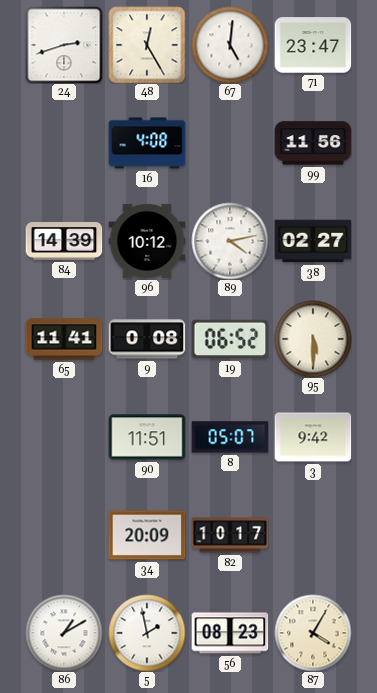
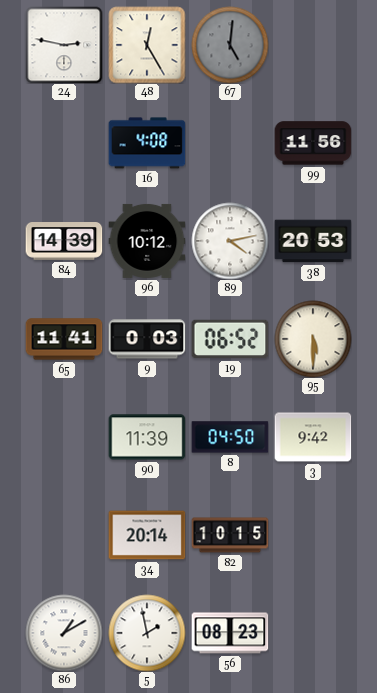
24: 2:42 -> 2:47 (64, 45)
67 dial: white -> grey (230, 45)
71: 23:47 -> none (313, 45)
38: 02:27 -> 20:53 (313, 241)
9: 0:08 -> 0:03 (147, 339)
90: 11:51 -> 11:39 (147, 437)
8: 05:07 -> 04:50 (230, 437)
34: 20:09 -> 20:14 (147, 535)
82: 10:17 -> 10:15 (230, 535)
87: 4:05 -> none (313, 633)
